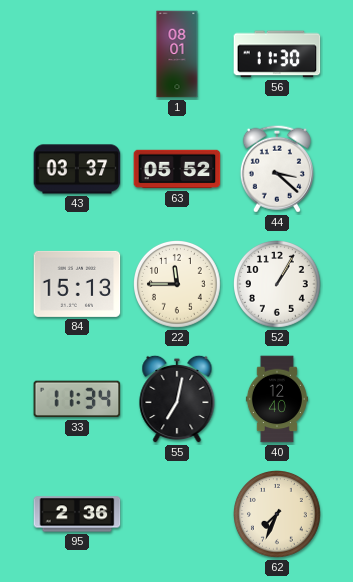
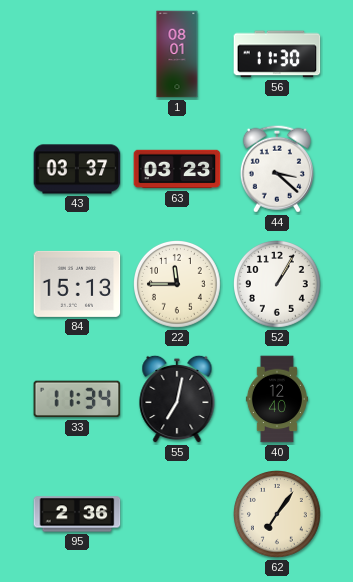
63: 05:52 -> 03:23 (177, 169)
62: 7:34 -> 7:06 (278, 515)
